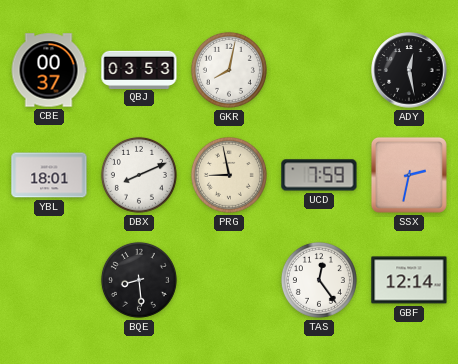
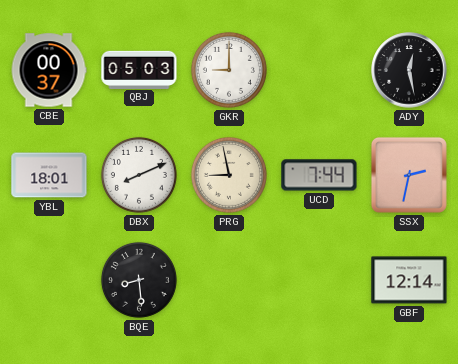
QBJ: 03:53 -> 05:03 (139, 69)
GKR: 8:02 -> 9:00 (229, 70)
UCD: 7:59 -> 7:44 (319, 175)
TAS: 12:24 -> none (319, 280)
